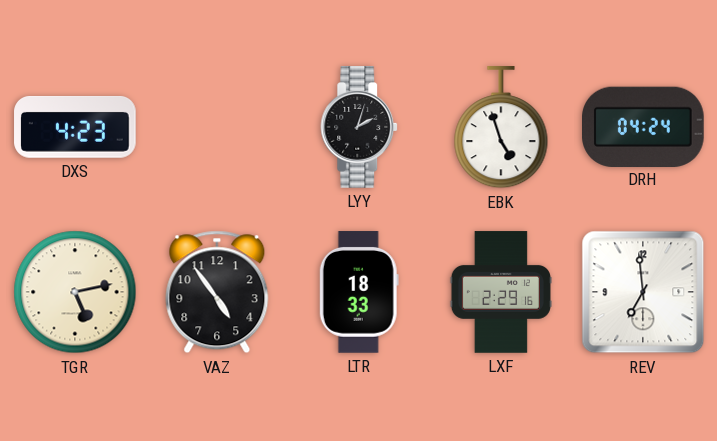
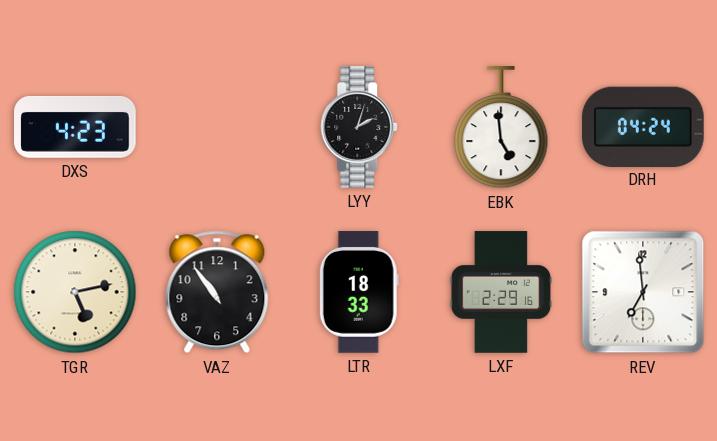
EBK: 4:57 -> 4:59 (501, 128)
VAZ: 4:54 -> 10:54 (217, 292)
